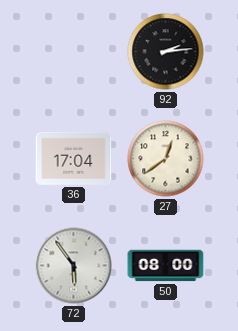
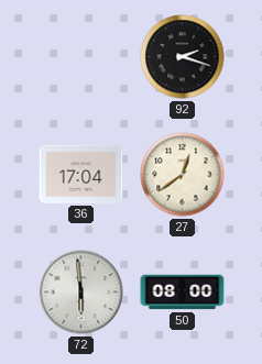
92: 2:14 -> 2:18 (183, 57)
72: 5:54 -> 5:59 (81, 293)
